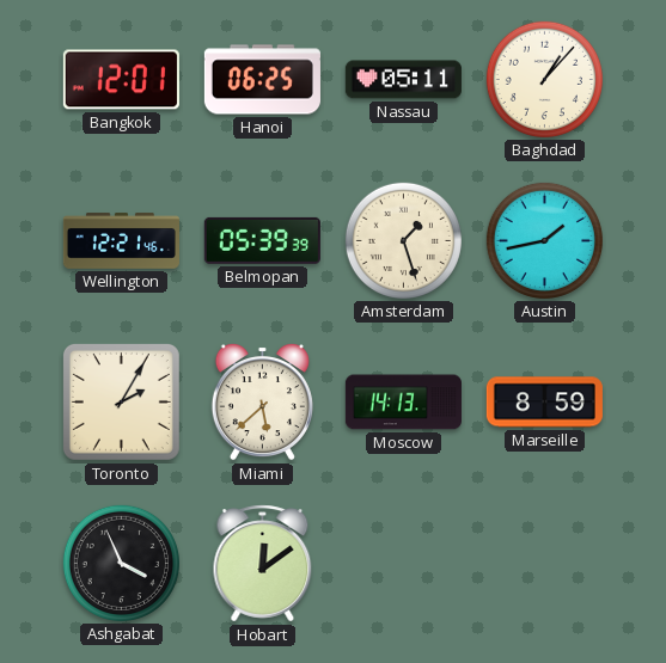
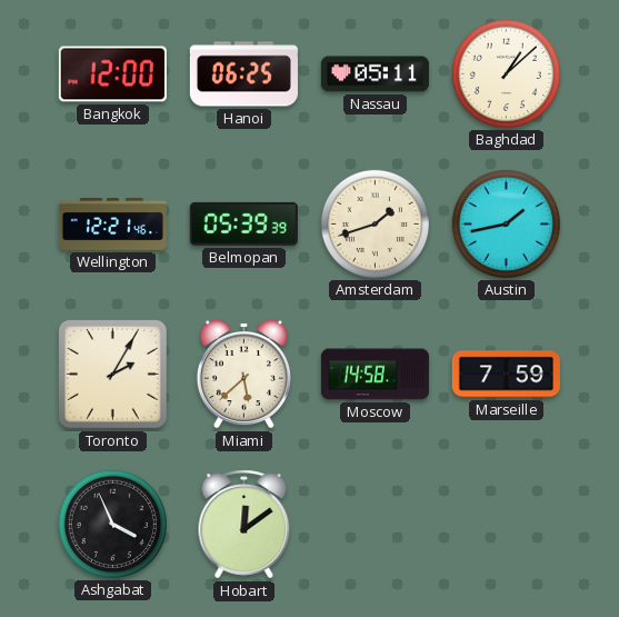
Bangkok: 12:01 -> 12:00 (112, 74)
Baghdad: 1:07 -> 1:08 (506, 73)
Amsterdam: 1:27 -> 1:42 (375, 223)
Moscow: 14:13 -> 14:58 (375, 375)
Marseille: 8:59 -> 7:59 (506, 375)
